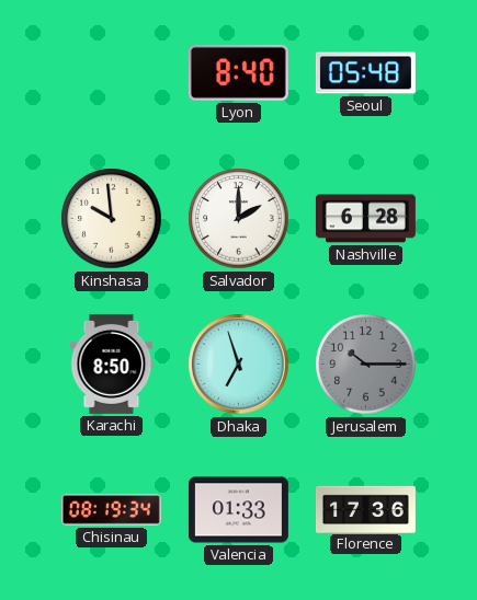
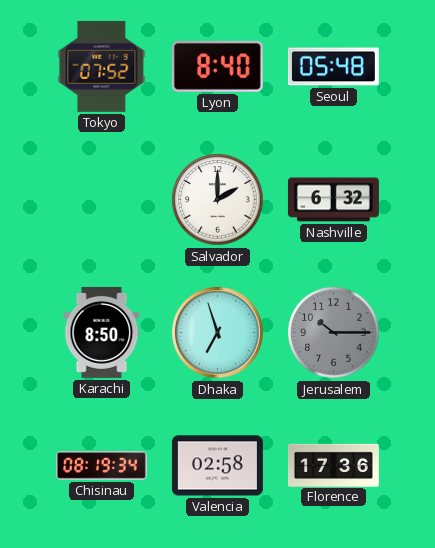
Tokyo: none -> 07:52 (102, 66)
Kinshasa: 9:59 -> none (112, 219)
Nashville: 6:28 -> 6:32 (333, 200)
Valencia: 01:33 -> 02:58 (217, 466)
